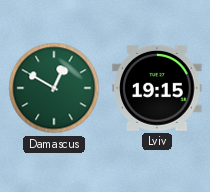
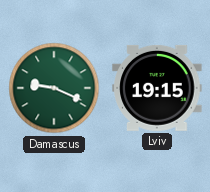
Damascus: 12:50 -> 9:19 (54, 88)
